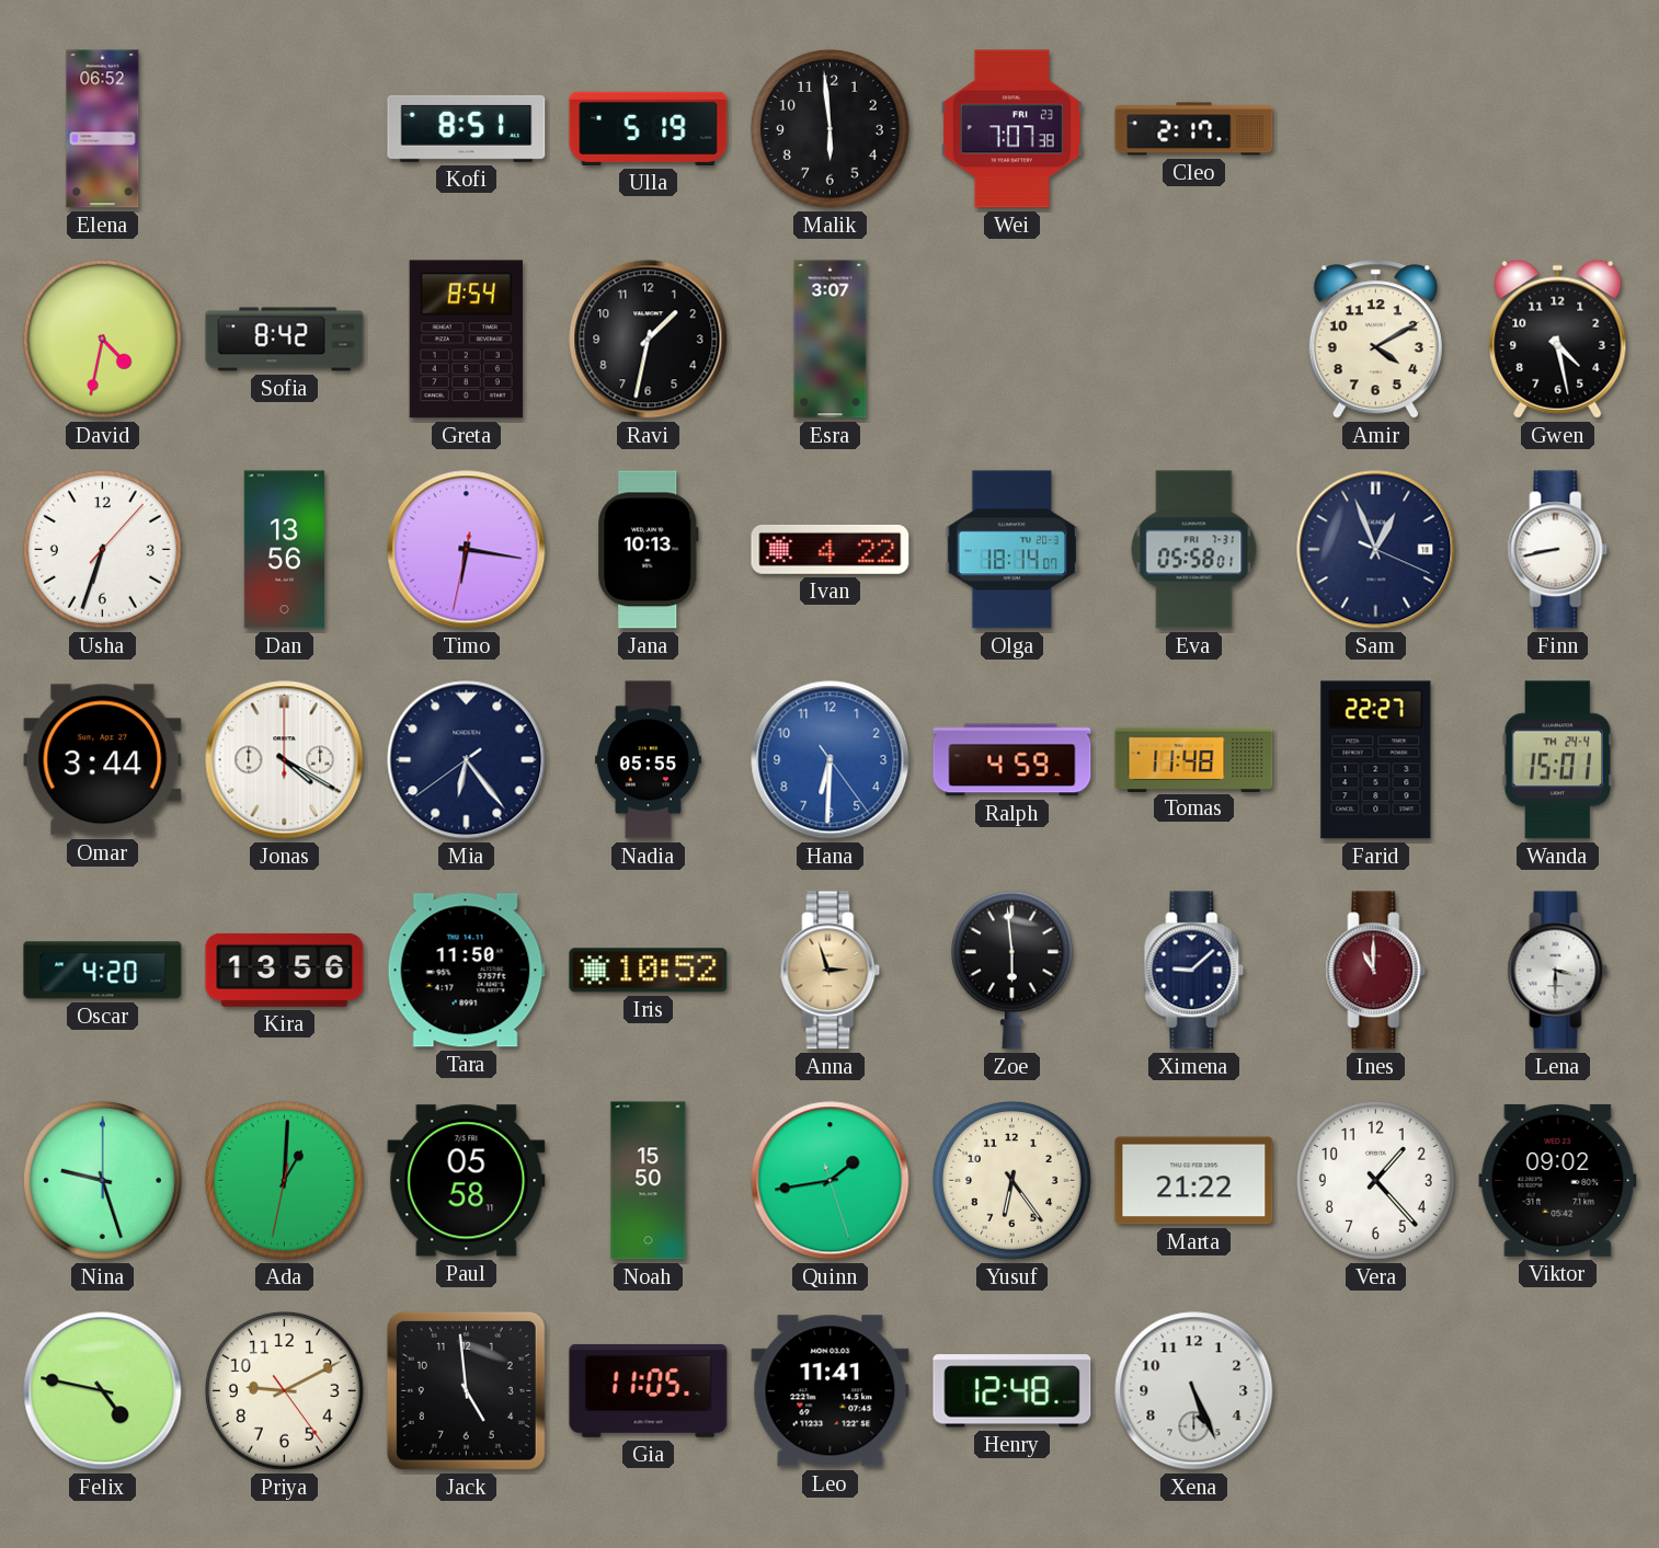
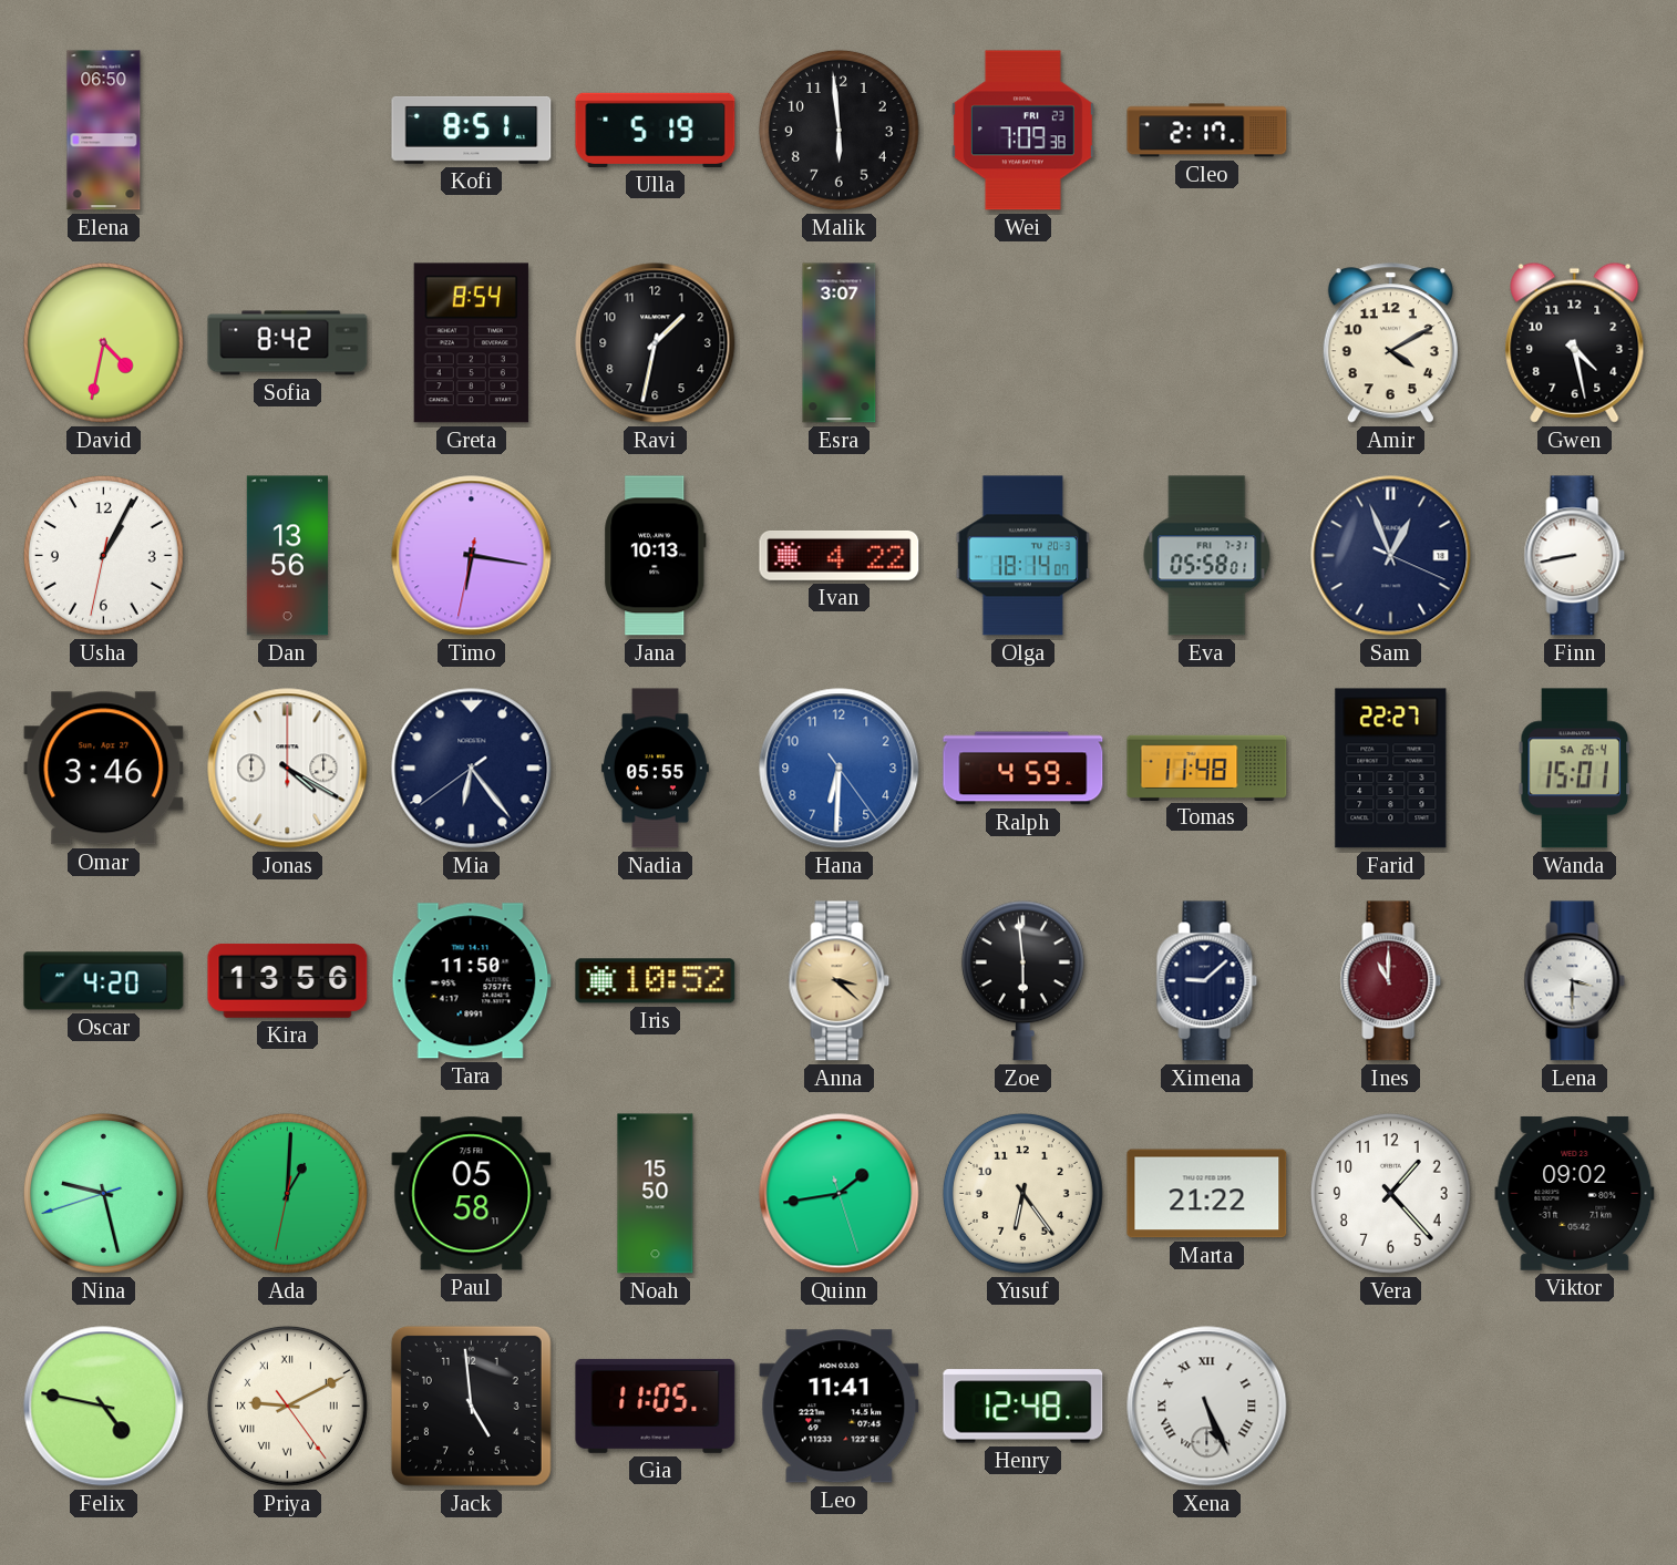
Elena: 06:52 -> 06:50 (104, 131)
Wei: 7:07 -> 7:09 (1022, 131)
Usha: 6:33 -> 1:04 (103, 555)
Omar: 3:44 -> 3:46 (104, 769)
Wanda date: TH 24-4 -> SA 26-4 (1575, 769)
Anna: 2:57 -> 3:22 (840, 981)
Nina: 9:27:00 -> 9:27:42 (103, 1193)
Priya numerals: Arabic -> Roman (287, 1406)
Xena numerals: Arabic -> Roman (1207, 1407)
